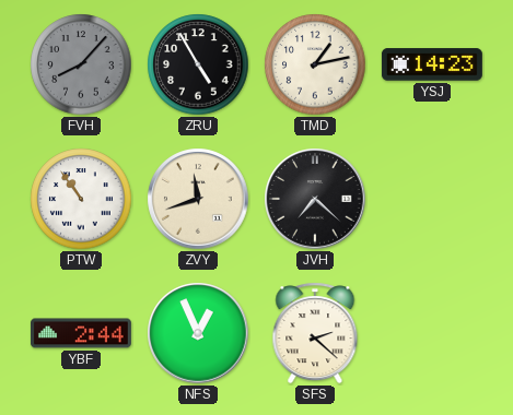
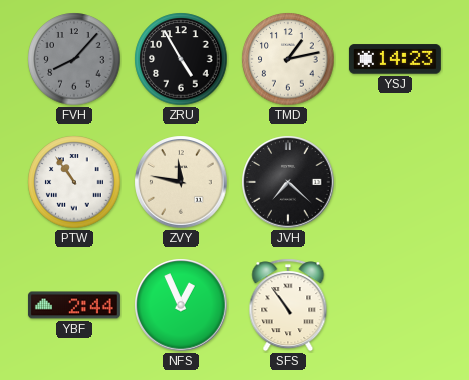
ZVY: 11:42 -> 11:47 (181, 182)
SFS: 2:22 -> 10:54 (288, 305)
